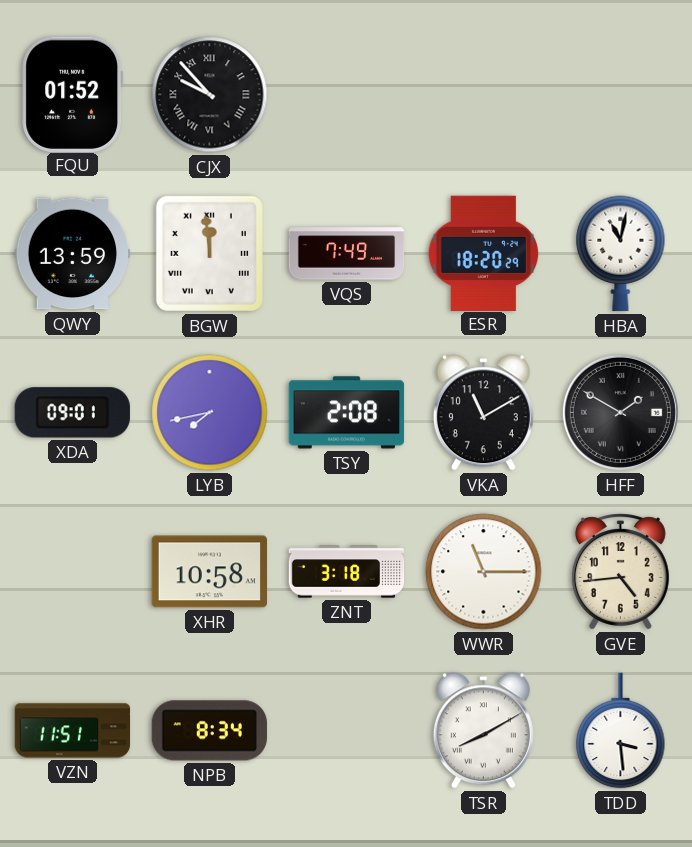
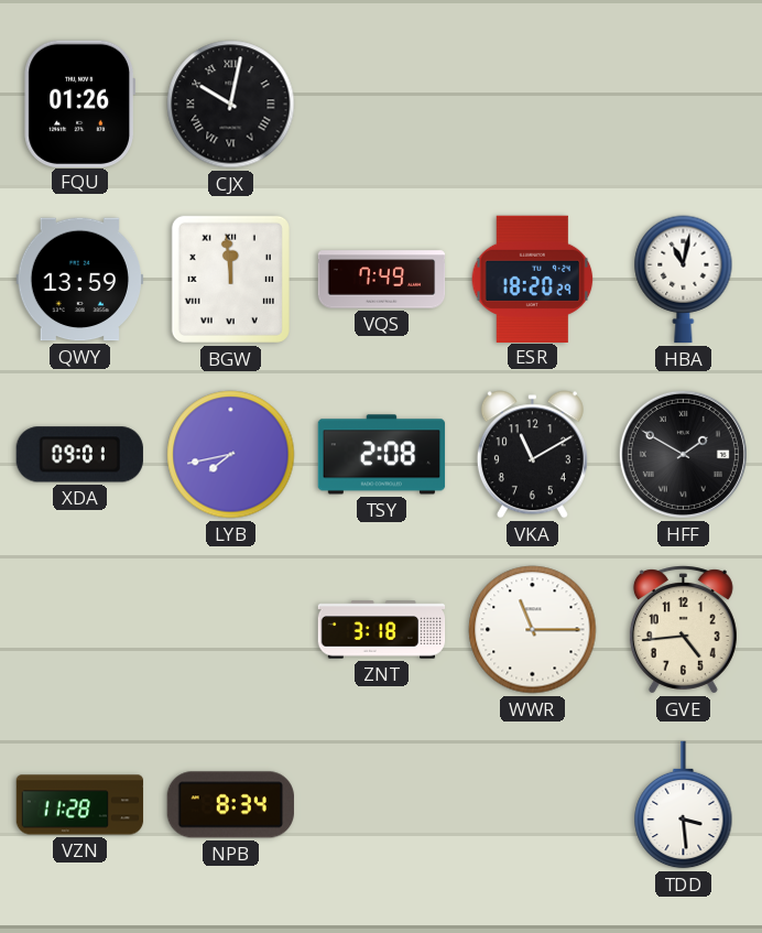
FQU: 01:52 -> 01:26 (79, 104)
CJX: 9:53 -> 10:02 (231, 105)
XHR: 10:58 -> none (209, 572)
VZN: 11:51 -> 11:28 (80, 805)
TSR: 8:10 -> none (483, 731)
